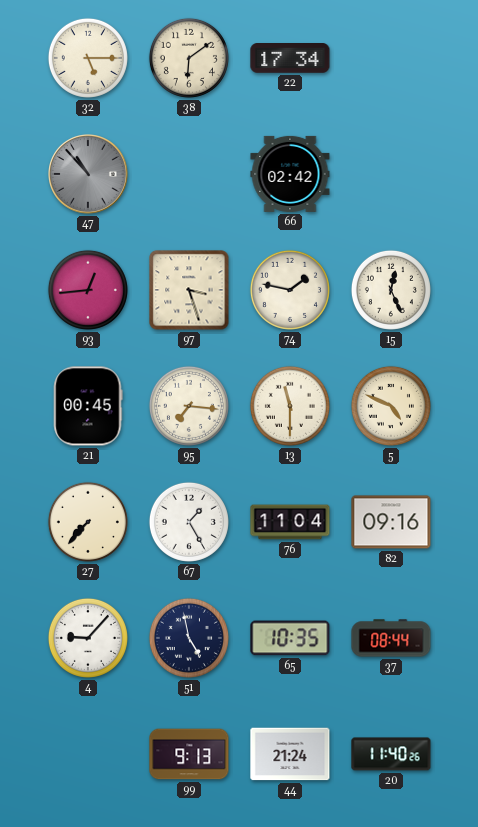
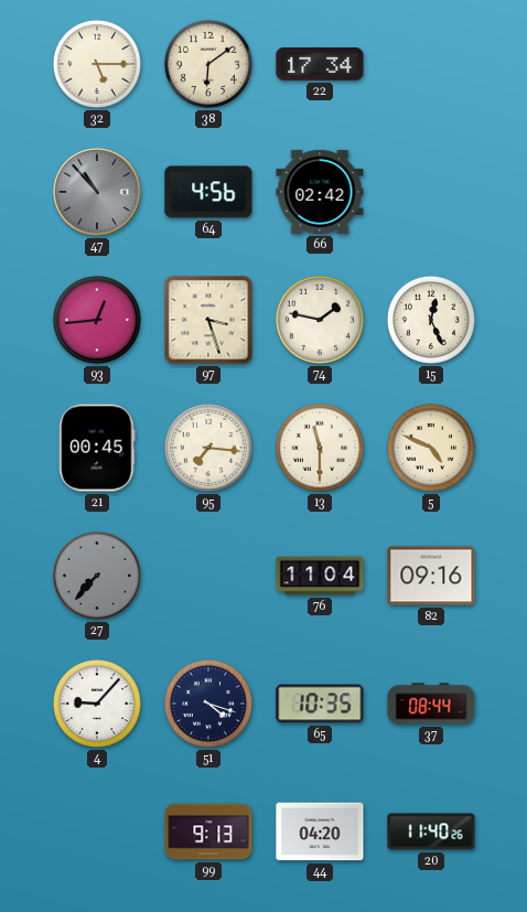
64: none -> 4:56 (208, 192)
27 dial: cream -> grey (97, 576)
67: 1:25 -> none (189, 522)
51: 4:58 -> 4:18 (208, 704)
44: 21:24 -> 04:20 (320, 831)
